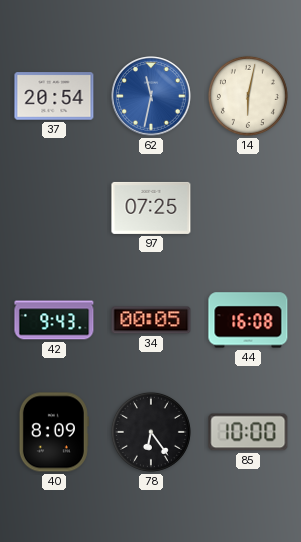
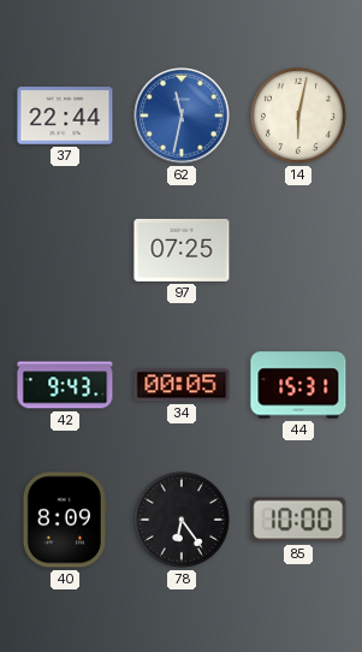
37: 20:54 -> 22:44 (65, 115)
44: 16:08 -> 15:31 (298, 385)
